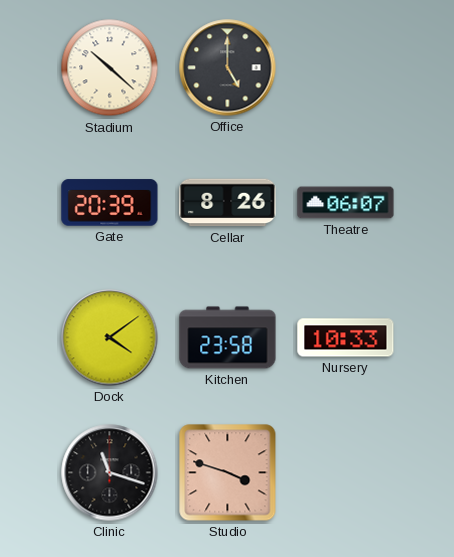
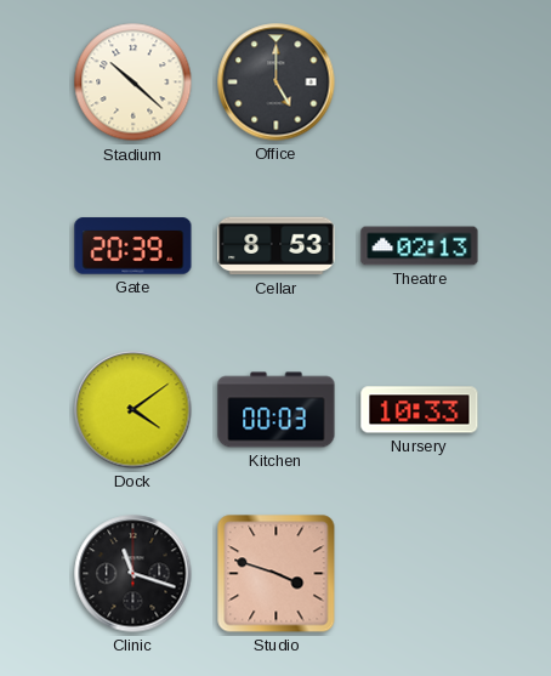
Cellar: 8:26 -> 8:53 (277, 246)
Theatre: 06:07 -> 02:13 (420, 246)
Kitchen: 23:58 -> 00:03 (277, 410)
